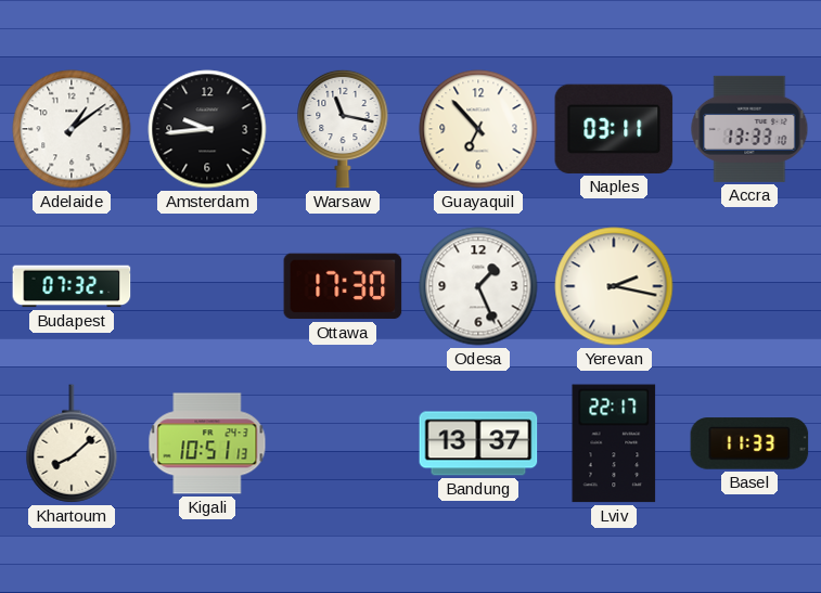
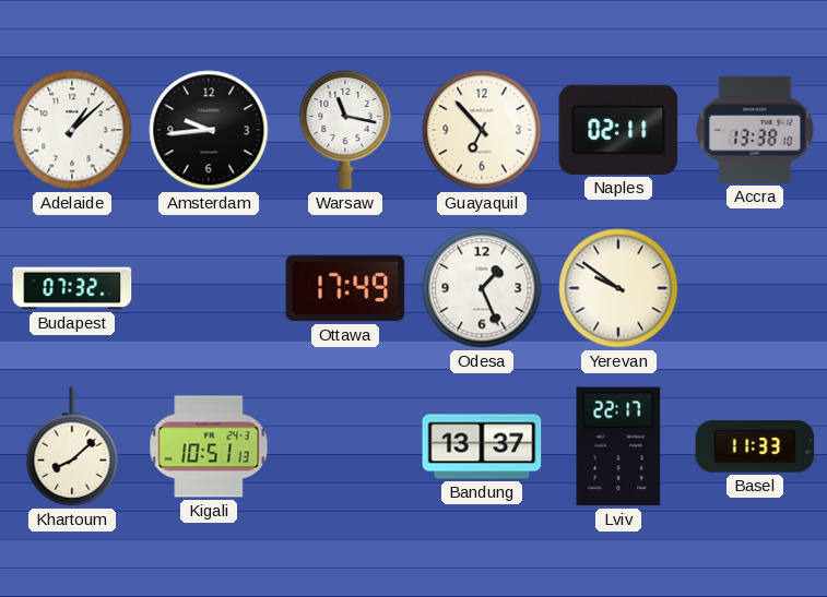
Adelaide: 1:09 -> 1:08 (72, 130)
Naples: 03:11 -> 02:11 (618, 130)
Accra: 13:33 -> 13:38 (755, 130)
Ottawa: 17:30 -> 17:49 (345, 288)
Yerevan: 2:17 -> 9:51 (618, 288)
